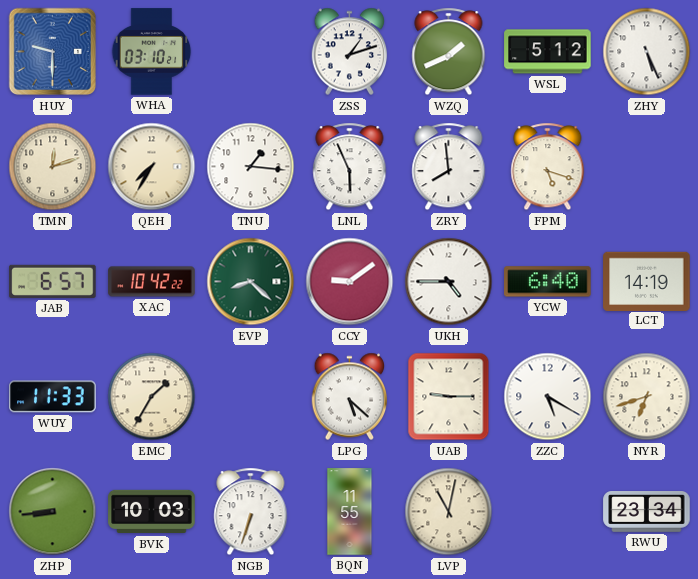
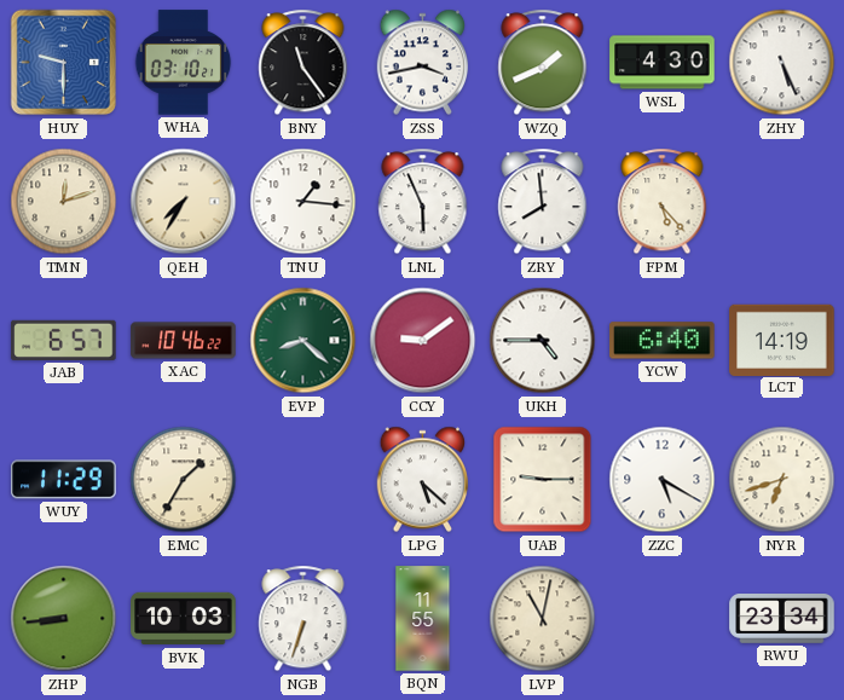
BNY: none -> 11:24 (304, 63)
ZSS: 1:12 -> 3:43 (423, 63)
WSL: 5:12 -> 4:30 (663, 63)
FPM: 5:18 -> 5:23 (663, 202)
XAC: 10:42 -> 10:46 (184, 341)
WUY: 11:33 -> 11:29 (64, 480)
